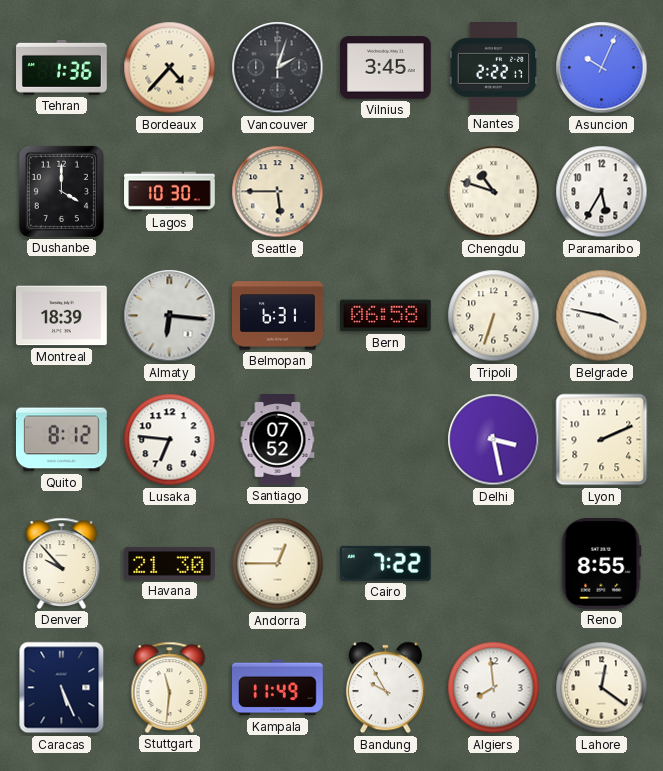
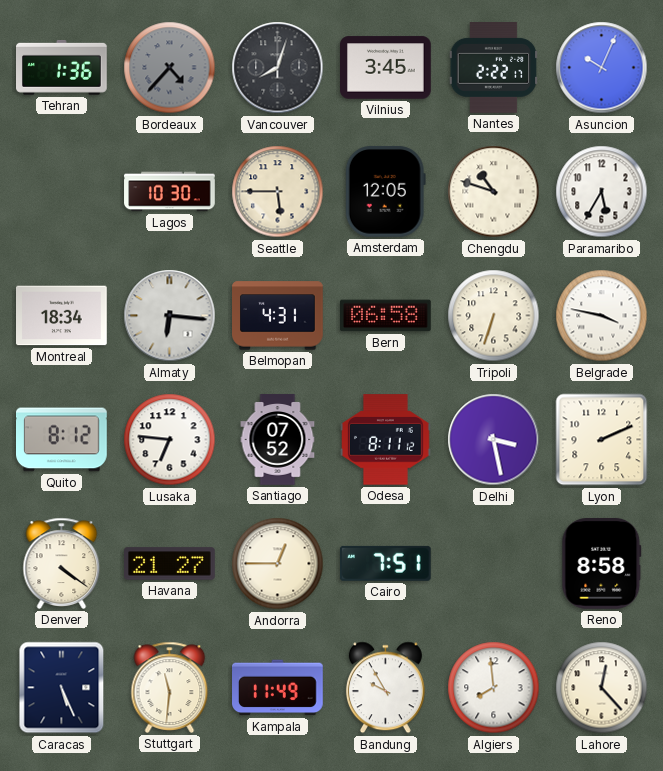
Bordeaux dial: cream -> grey (170, 68)
Vancouver: 2:03 -> 8:03 (278, 68)
Dushanbe: 4:00 -> none (61, 191)
Amsterdam: none -> 12:05 (385, 191)
Montreal: 18:39 -> 18:34 (62, 316)
Belmopan: 6:31 -> 4:31 (278, 316)
Odesa: none -> 8:11 (386, 440)
Denver: 9:53 -> 4:21 (62, 563)
Havana: 21:30 -> 21:27 (170, 564)
Cairo: 7:22 -> 7:51 (385, 563)
Reno: 8:55 -> 8:58 (602, 564)
Lahore: 12:21 -> 12:23 (602, 688)
